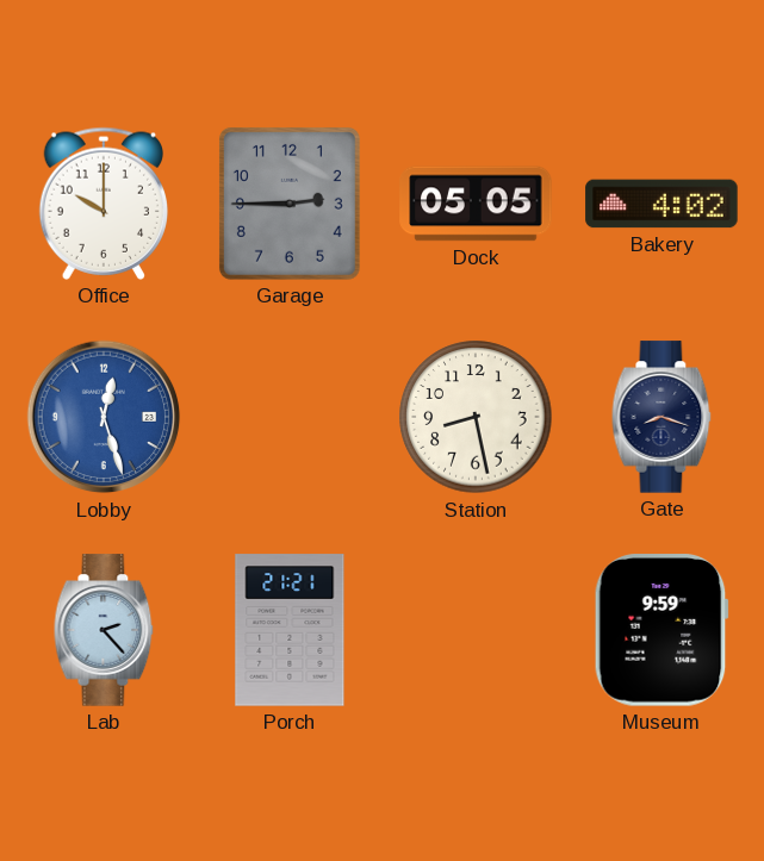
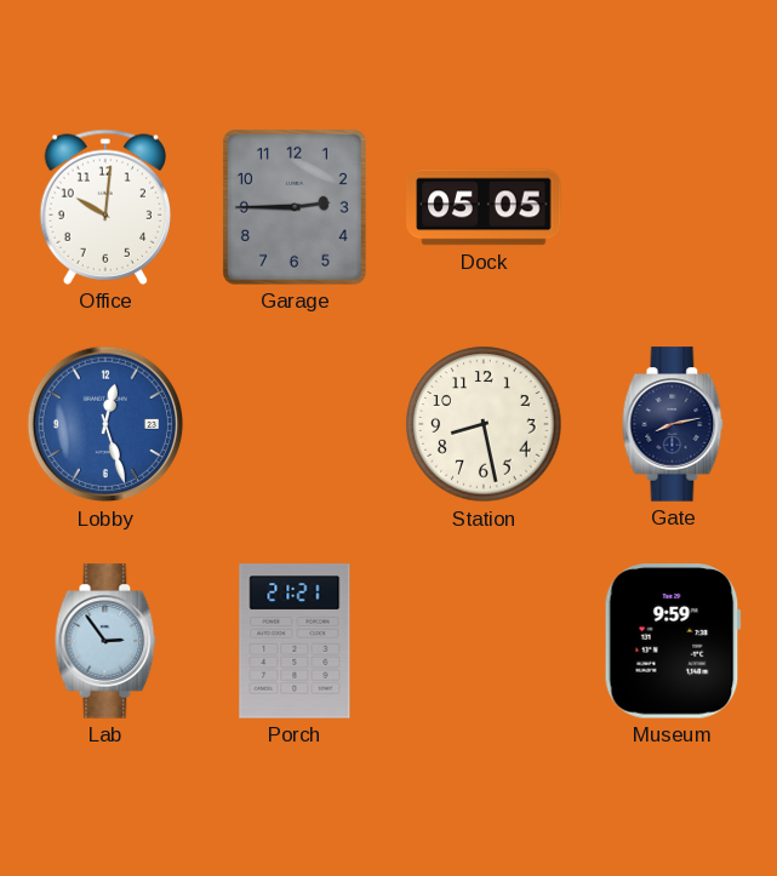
Office: 10:00 -> 10:01 (104, 207)
Bakery: 4:02 -> none (661, 204)
Gate: 8:18 -> 8:13 (673, 424)
Lab: 2:23 -> 2:54 (105, 641)
